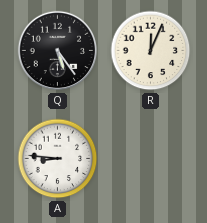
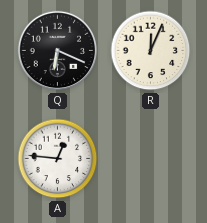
Q: 5:24 -> 6:19 (58, 51)
A: 8:46 -> 12:46 (58, 159)
